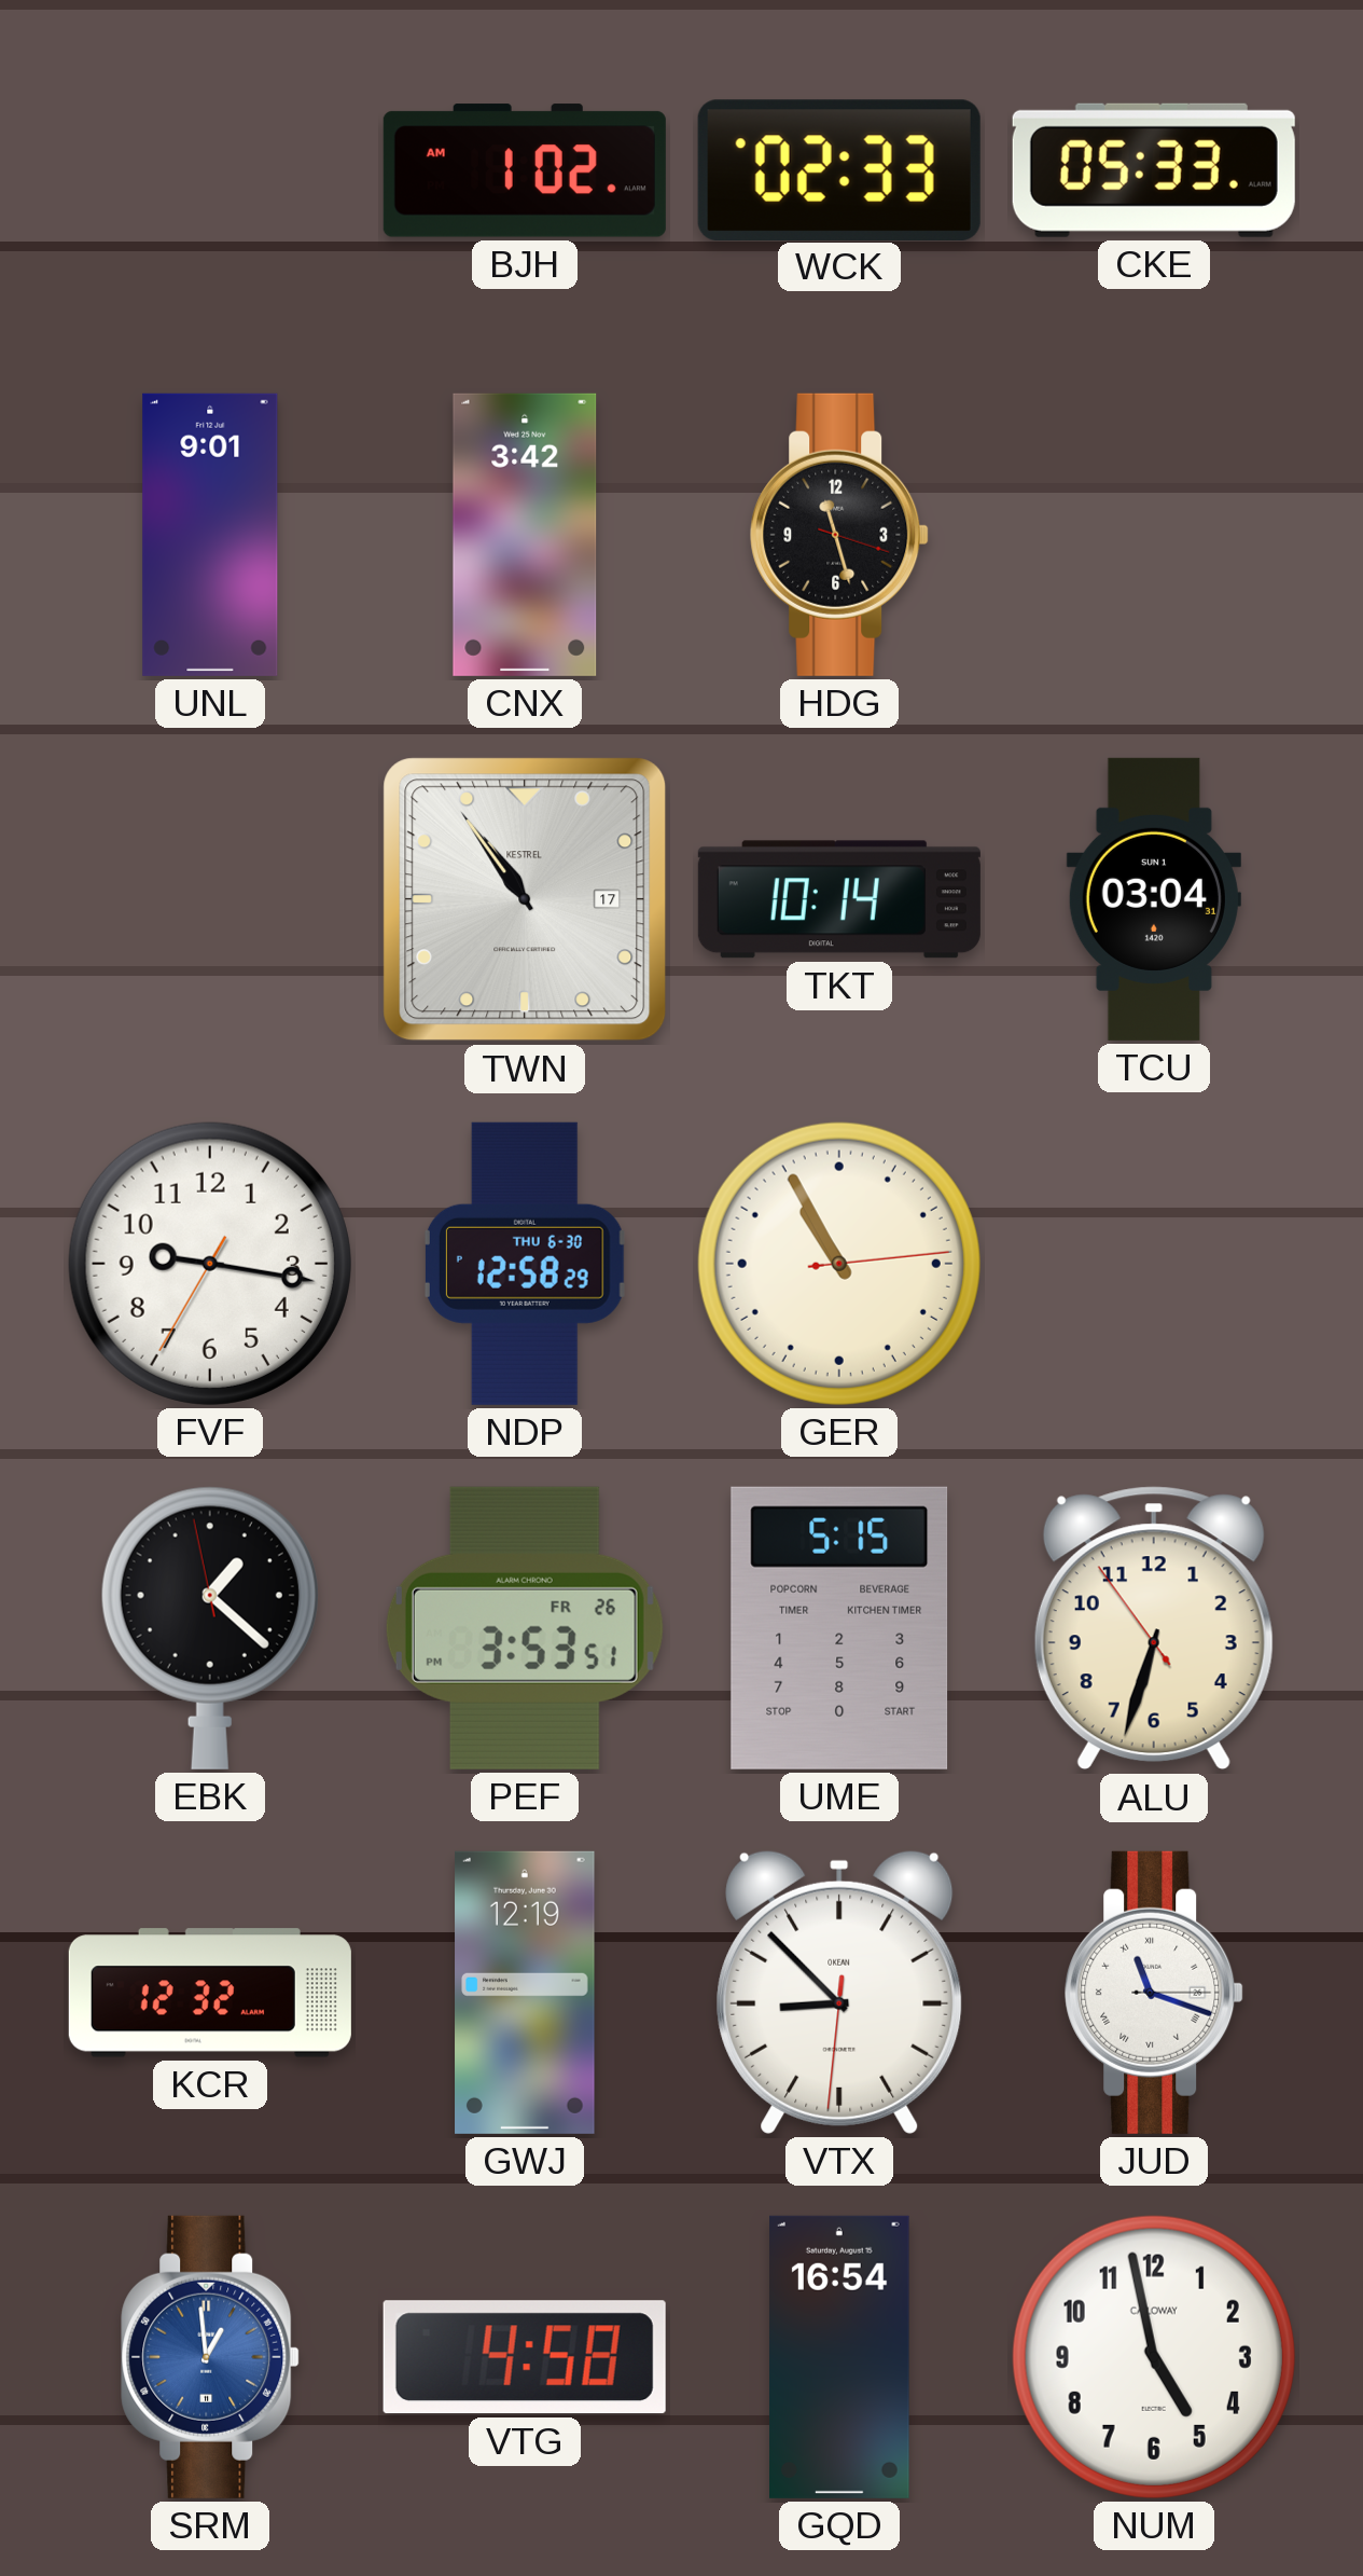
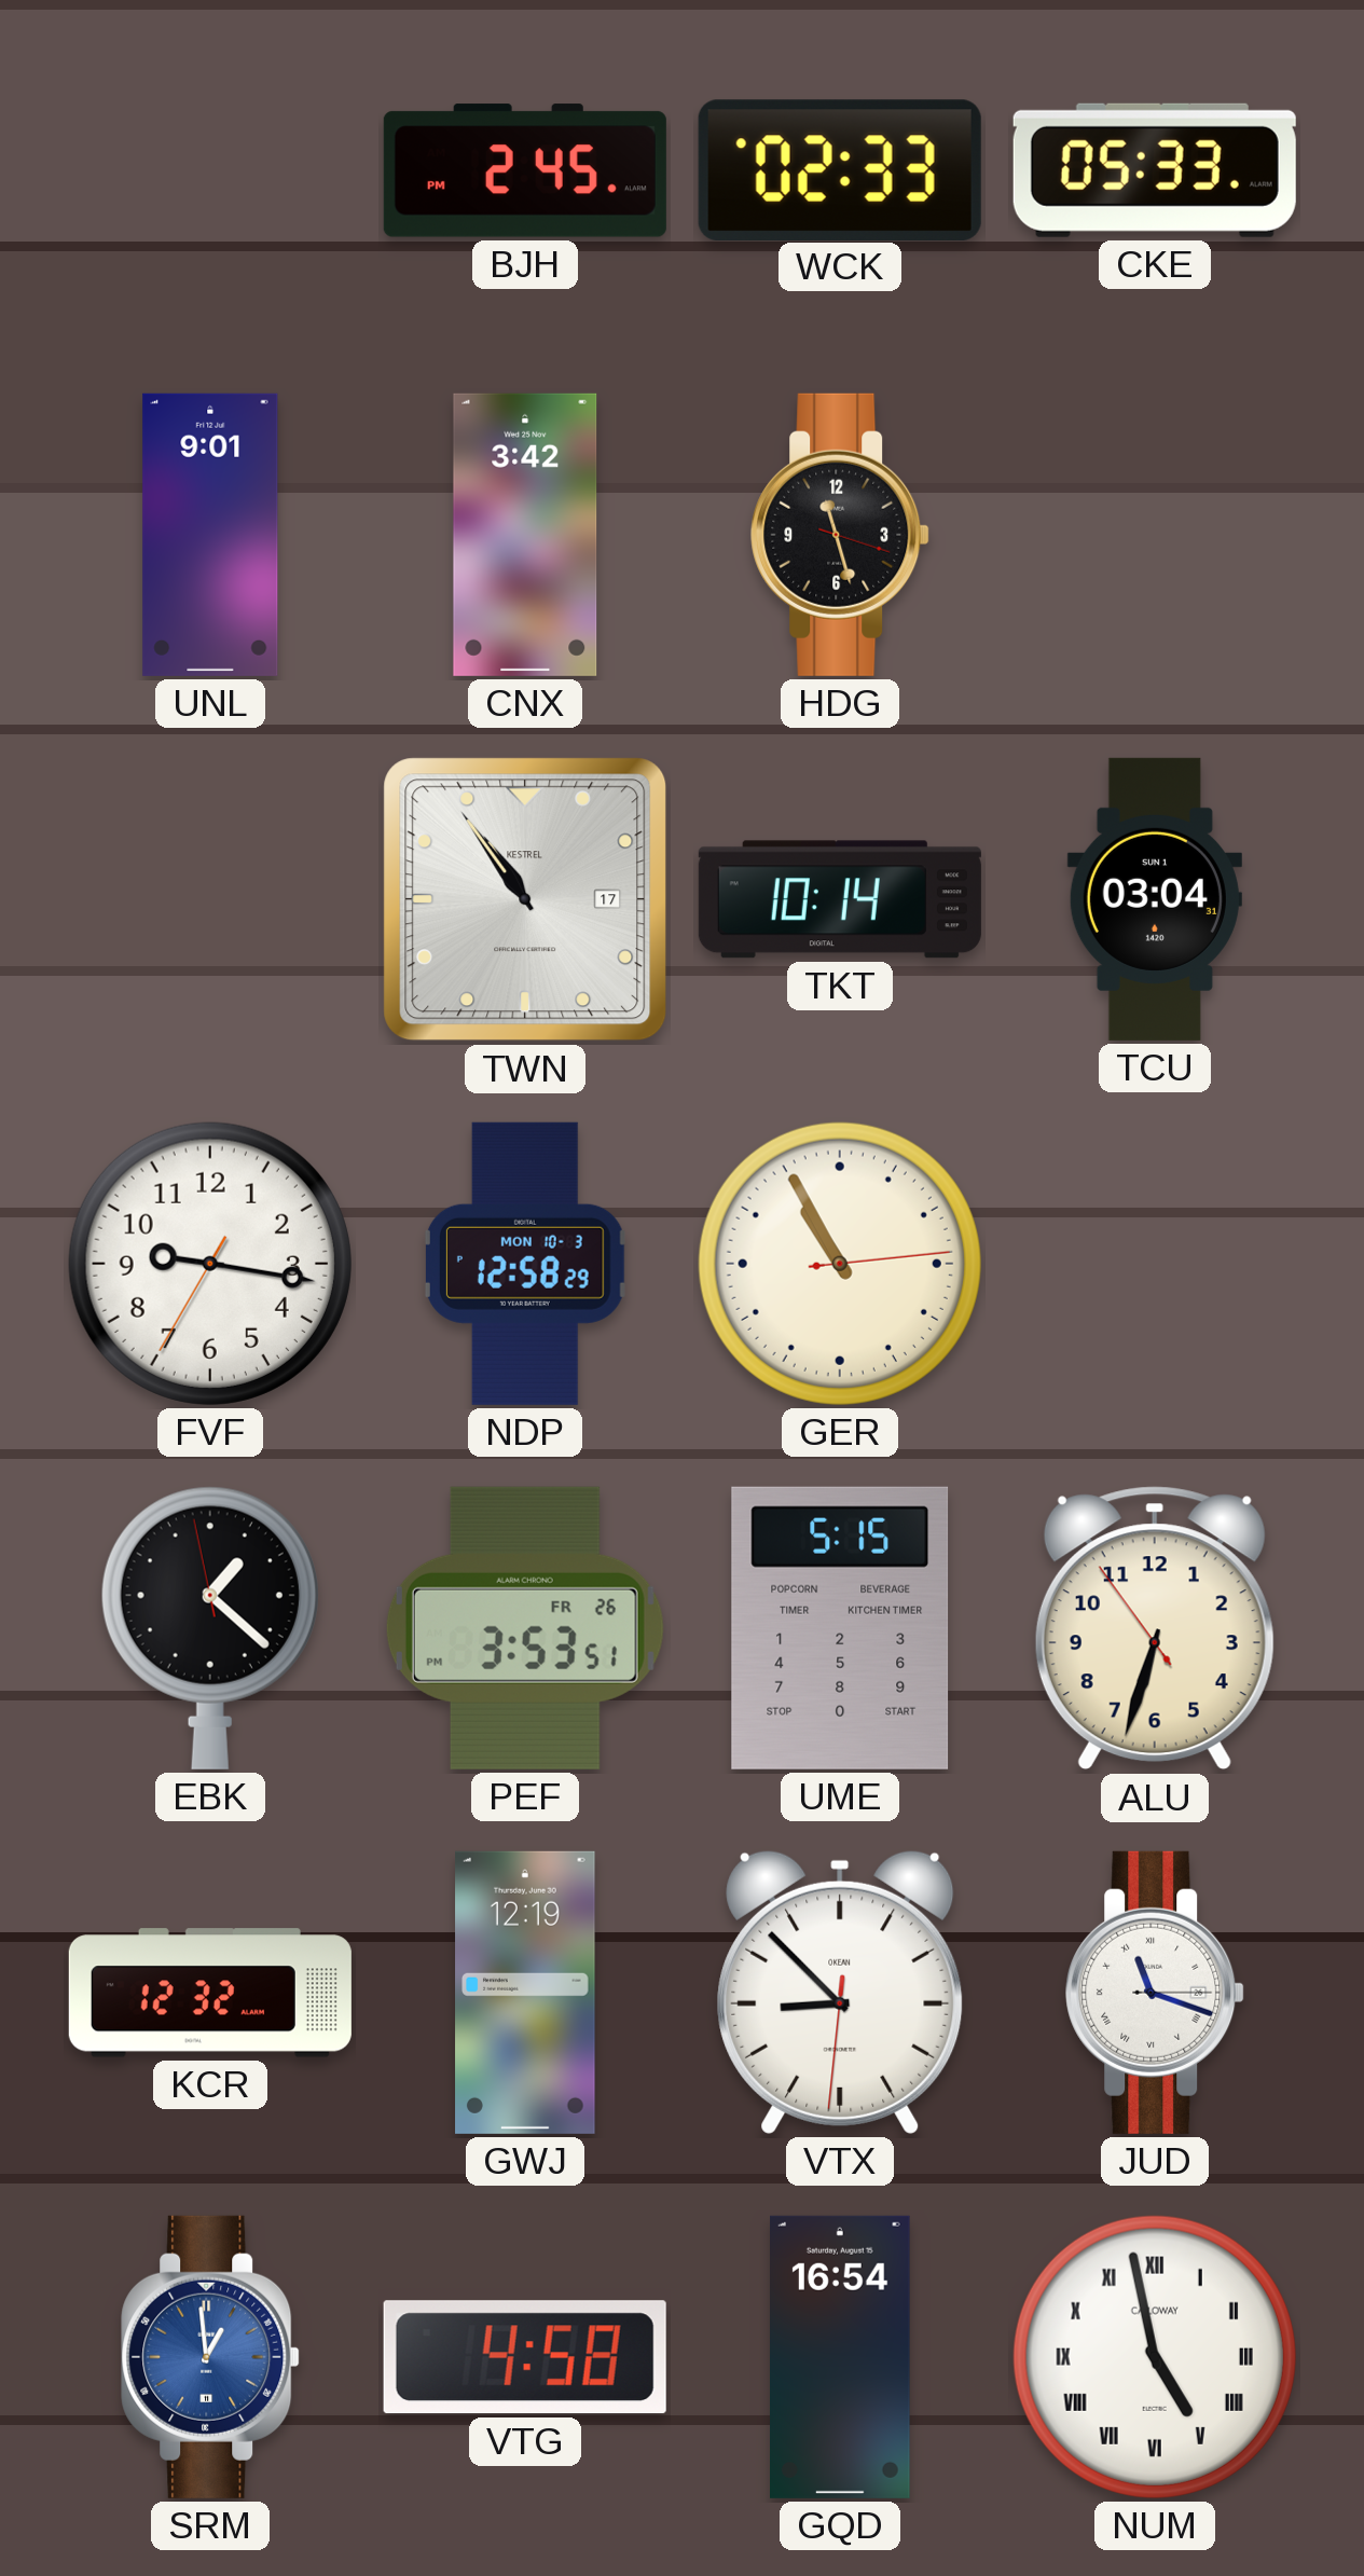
BJH: 1:02 -> 2:45 (525, 170)
NDP date: THU 6-30 -> MON 10-3 (525, 1264)
NUM numerals: Arabic -> Roman (1155, 2357)
